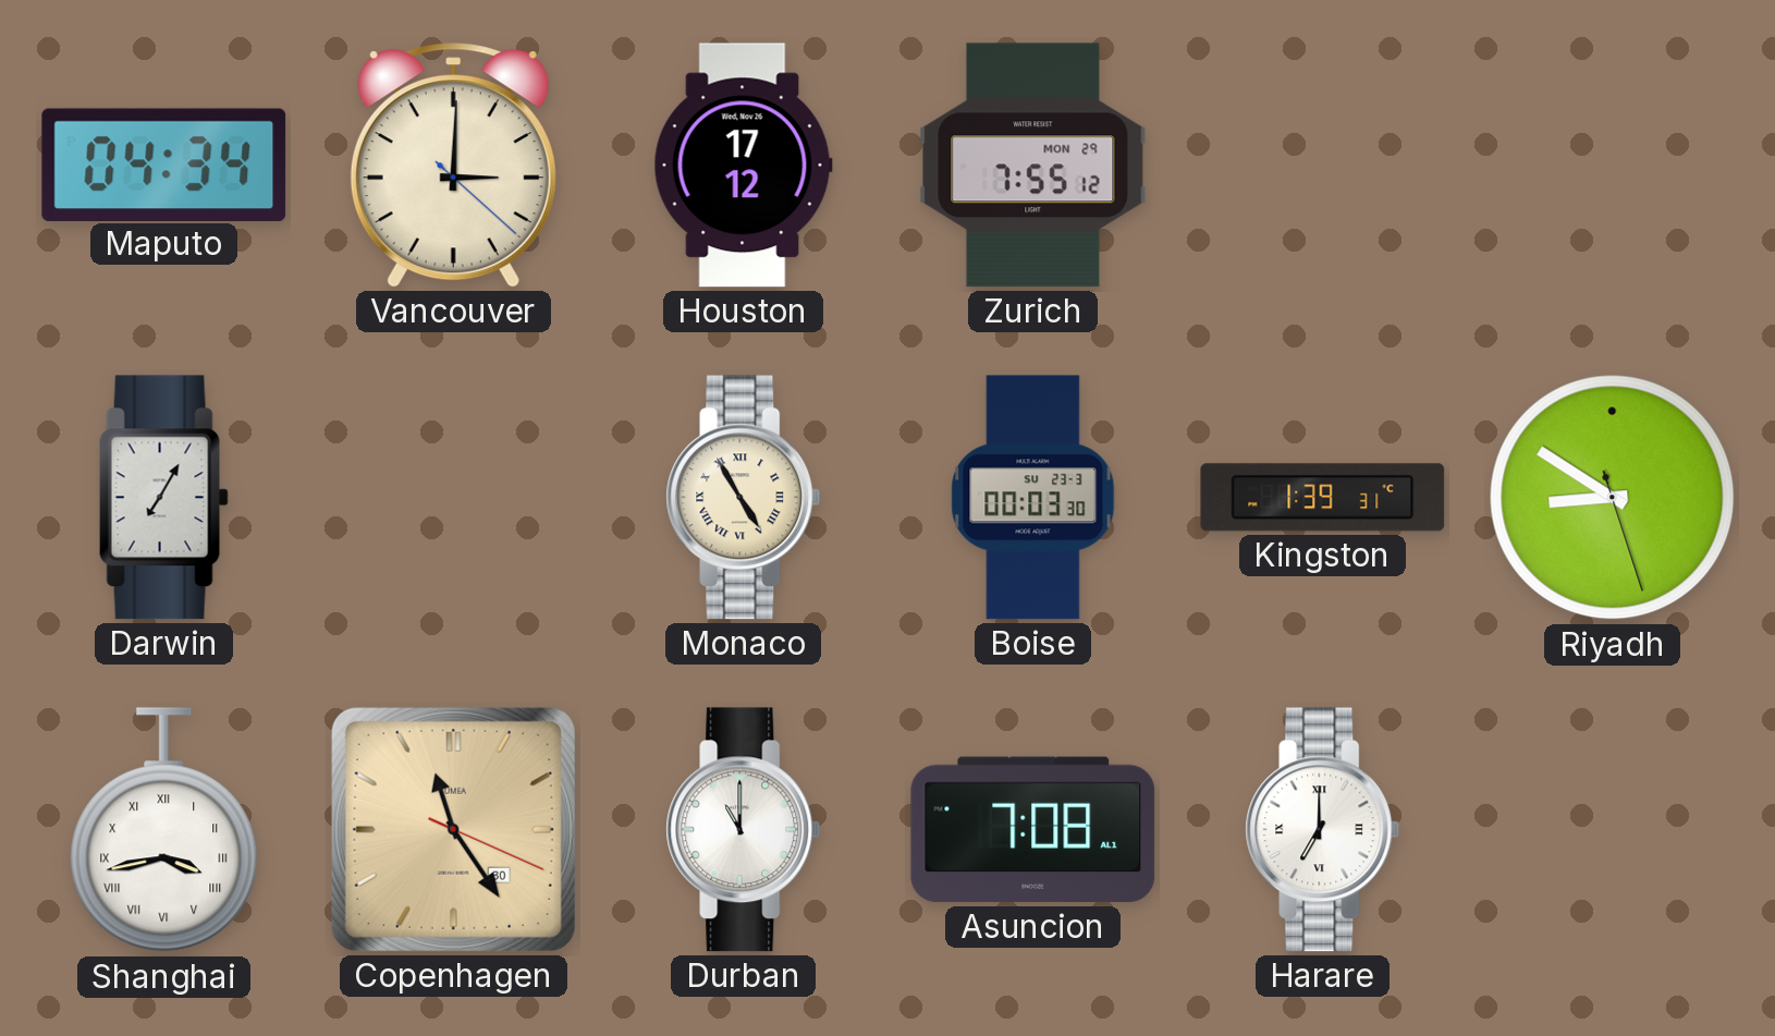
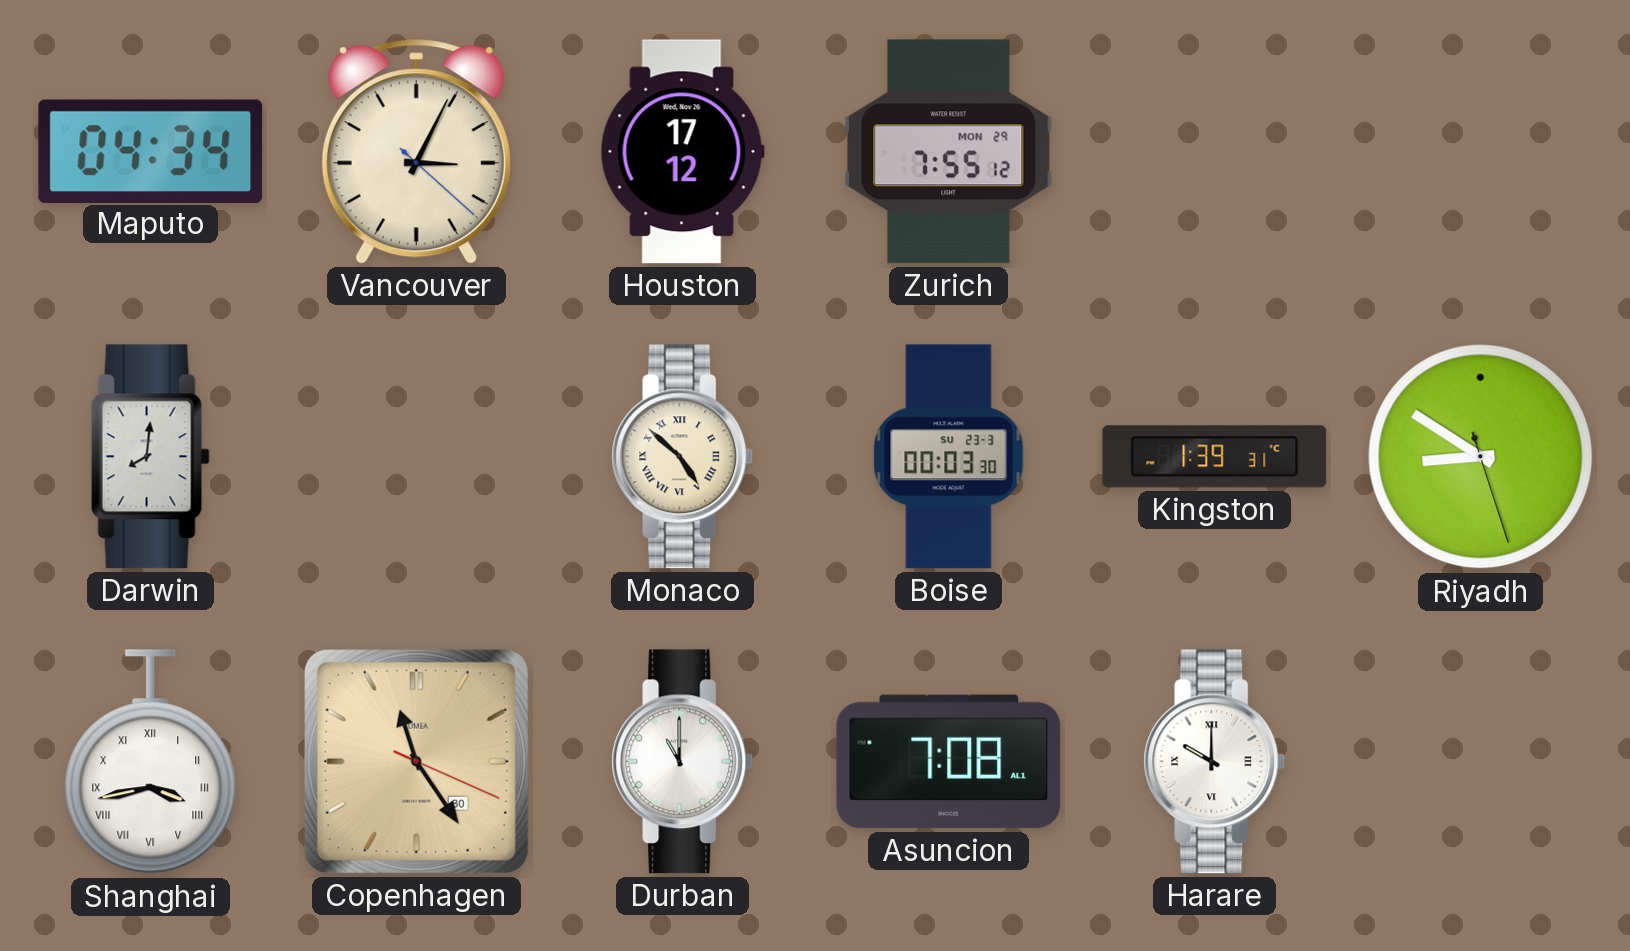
Vancouver: 3:00 -> 3:04 (416, 152)
Darwin: 7:05 -> 8:01 (150, 457)
Monaco: 4:55 -> 4:52 (683, 457)
Harare: 7:00 -> 10:00 (1215, 762)
